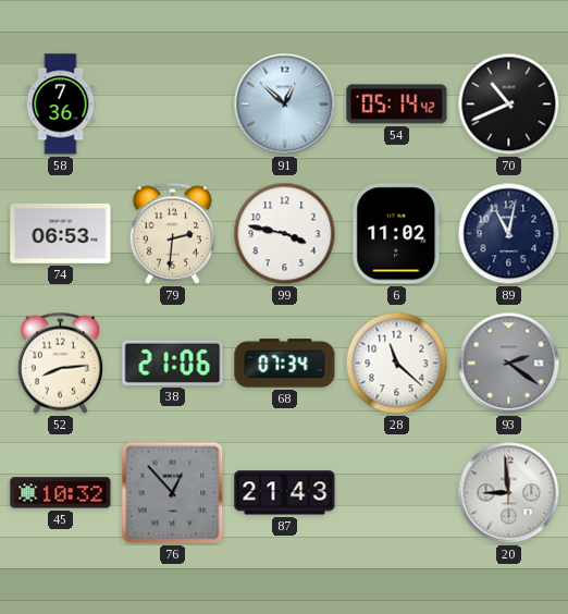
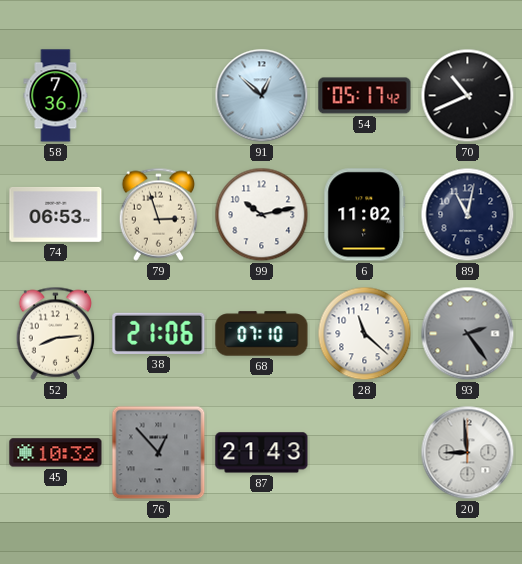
54: 05:14 -> 05:17 (365, 96)
79: 2:31 -> 2:57 (159, 214)
99: 3:47 -> 10:13 (262, 215)
68: 07:34 -> 07:10 (262, 334)
93: 2:21 -> 2:24 (468, 334)
